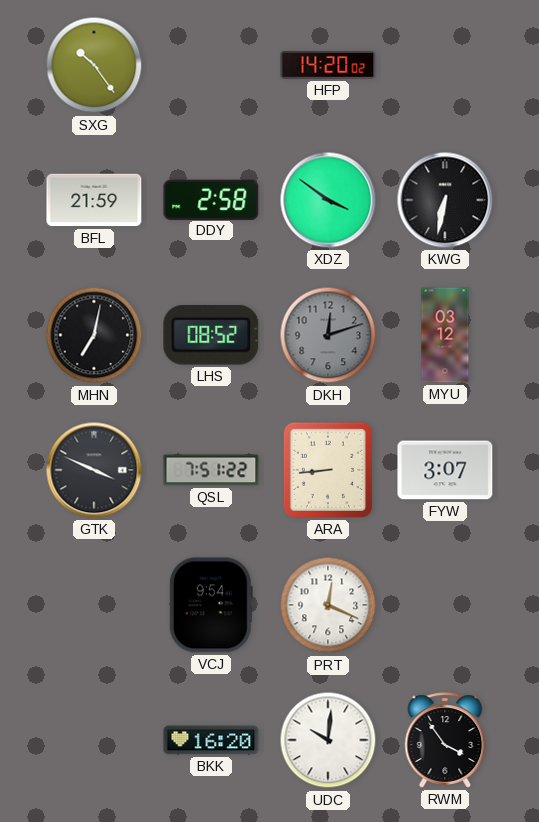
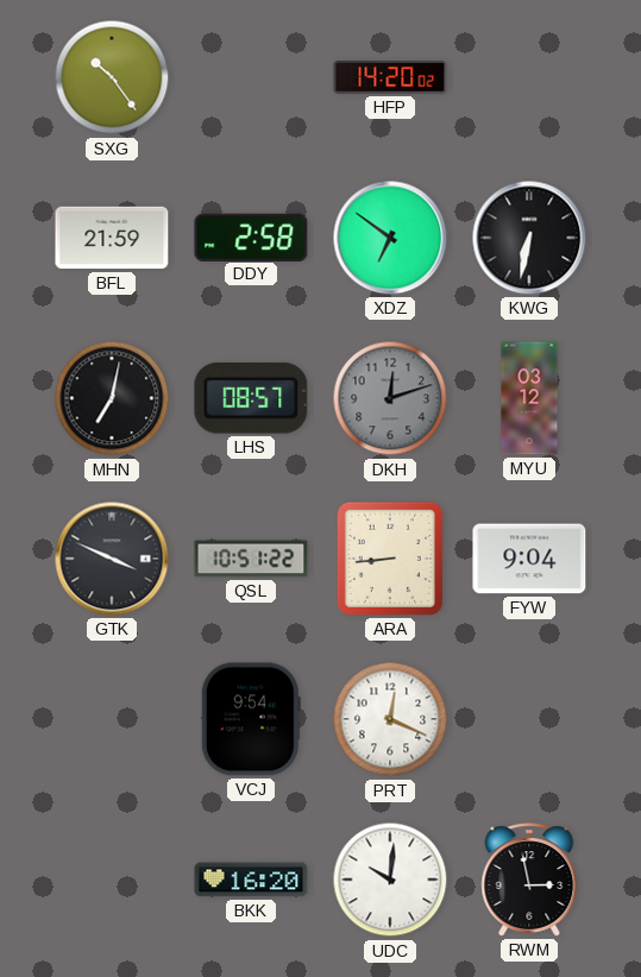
XDZ: 3:51 -> 6:51 (390, 238)
LHS: 08:52 -> 08:57 (251, 398)
QSL: 7:51 -> 10:51 (251, 559)
FYW: 3:07 -> 9:04 (529, 559)
RWM: 3:54 -> 2:58 (529, 880)
